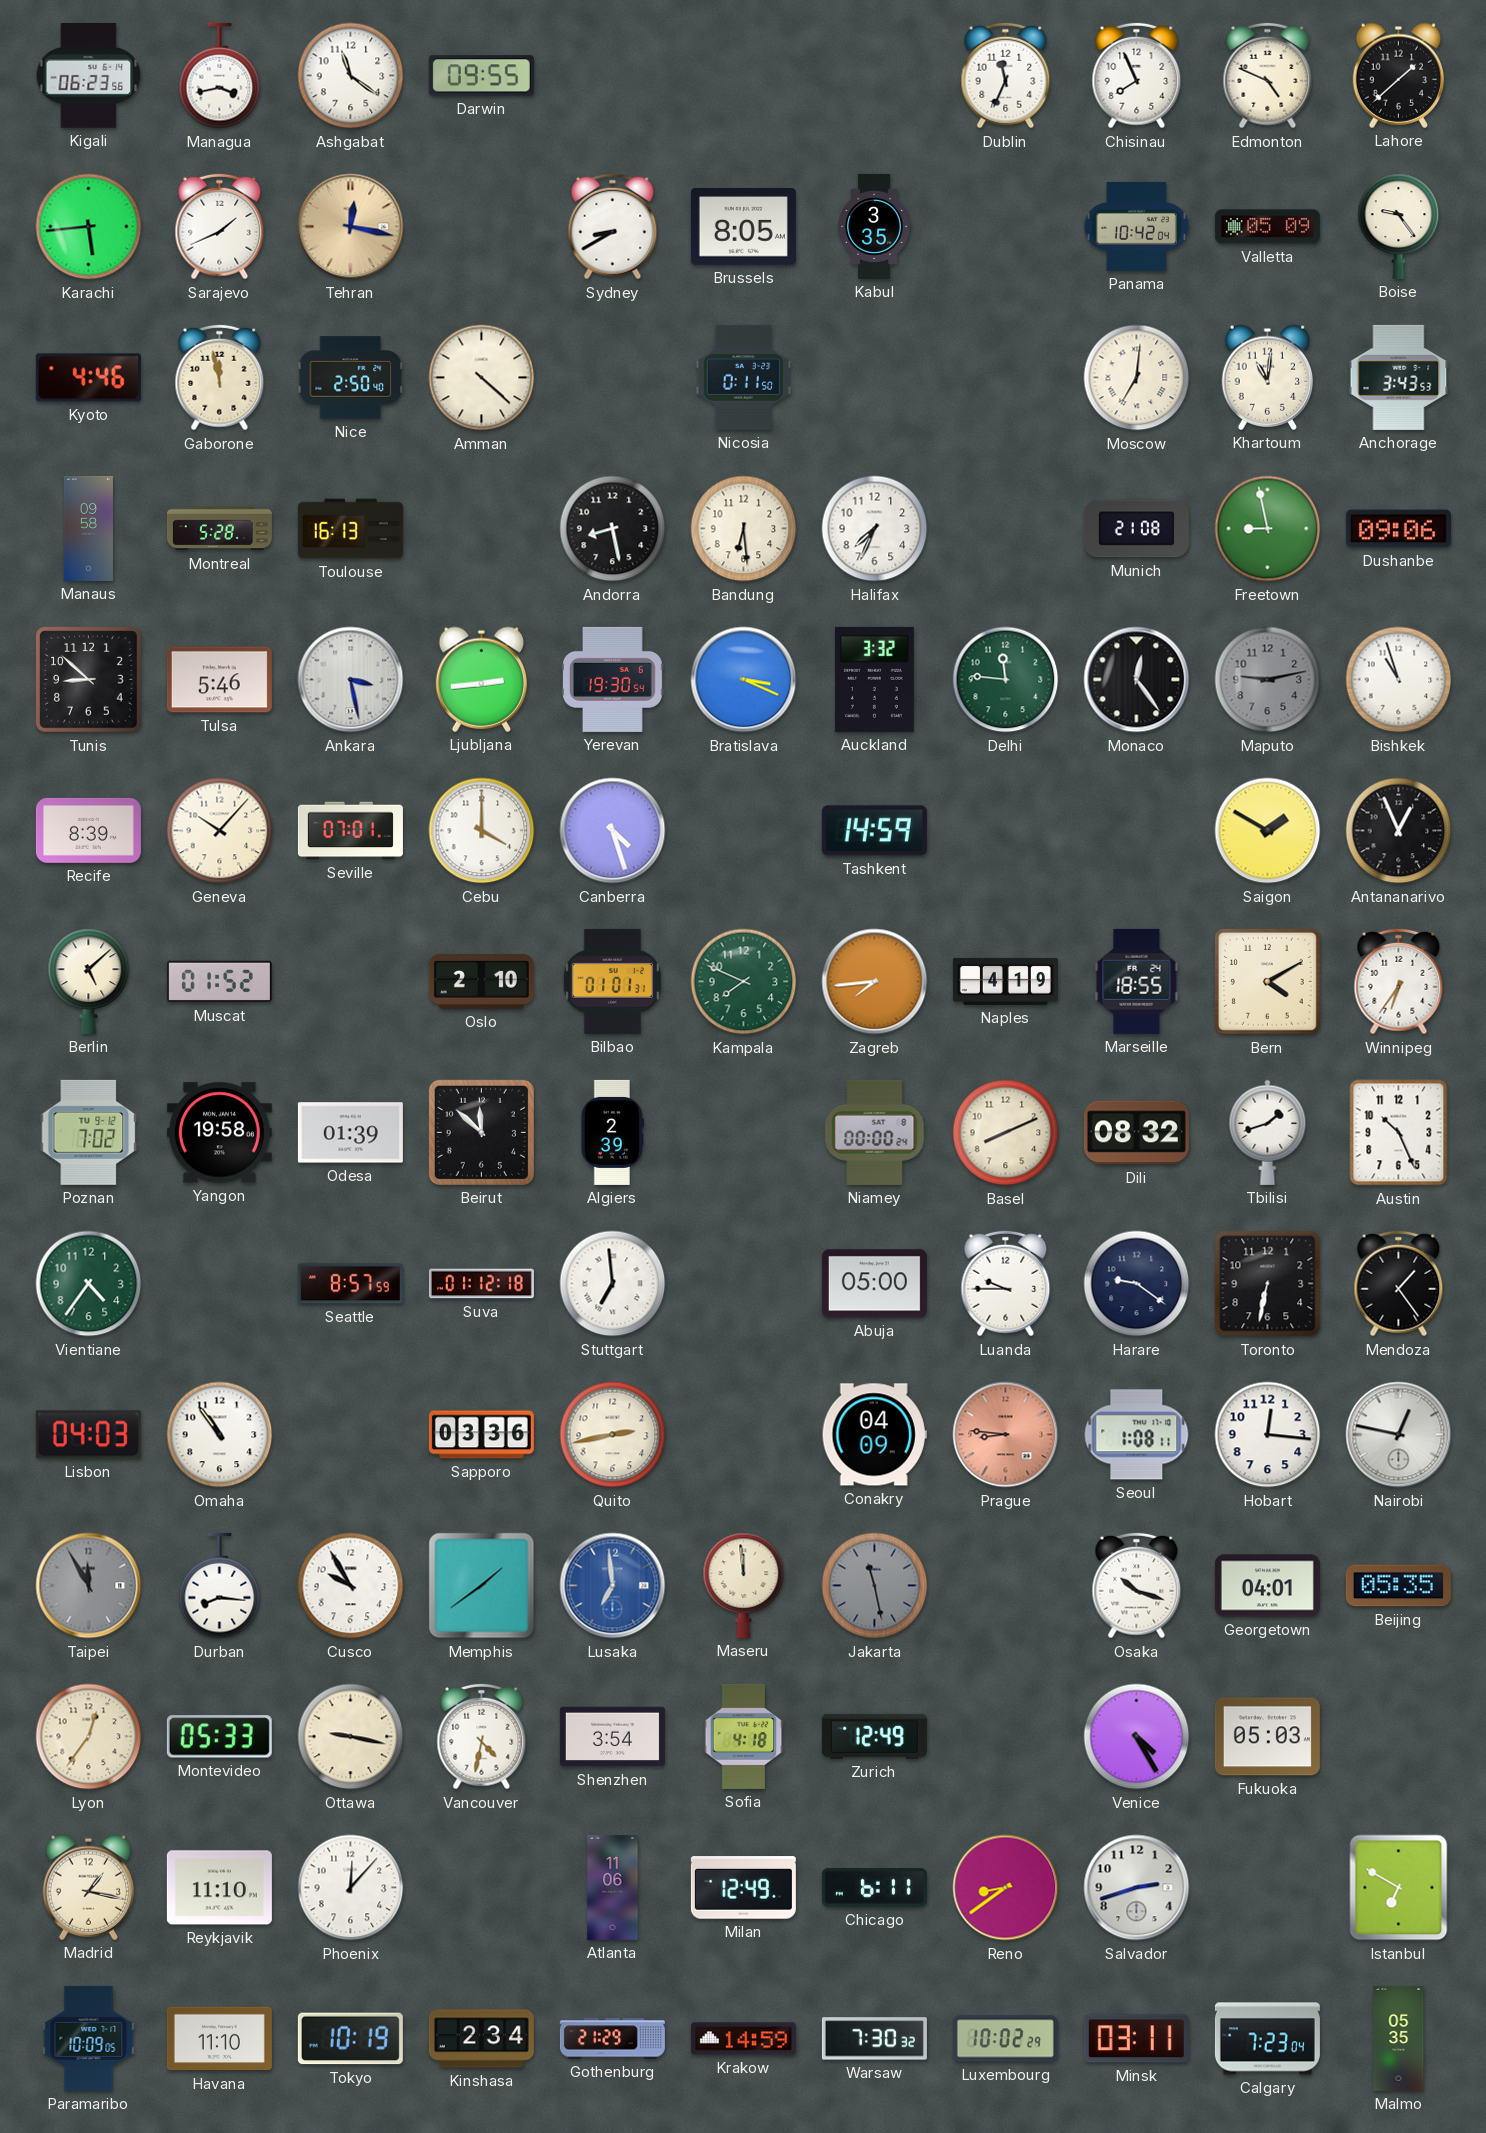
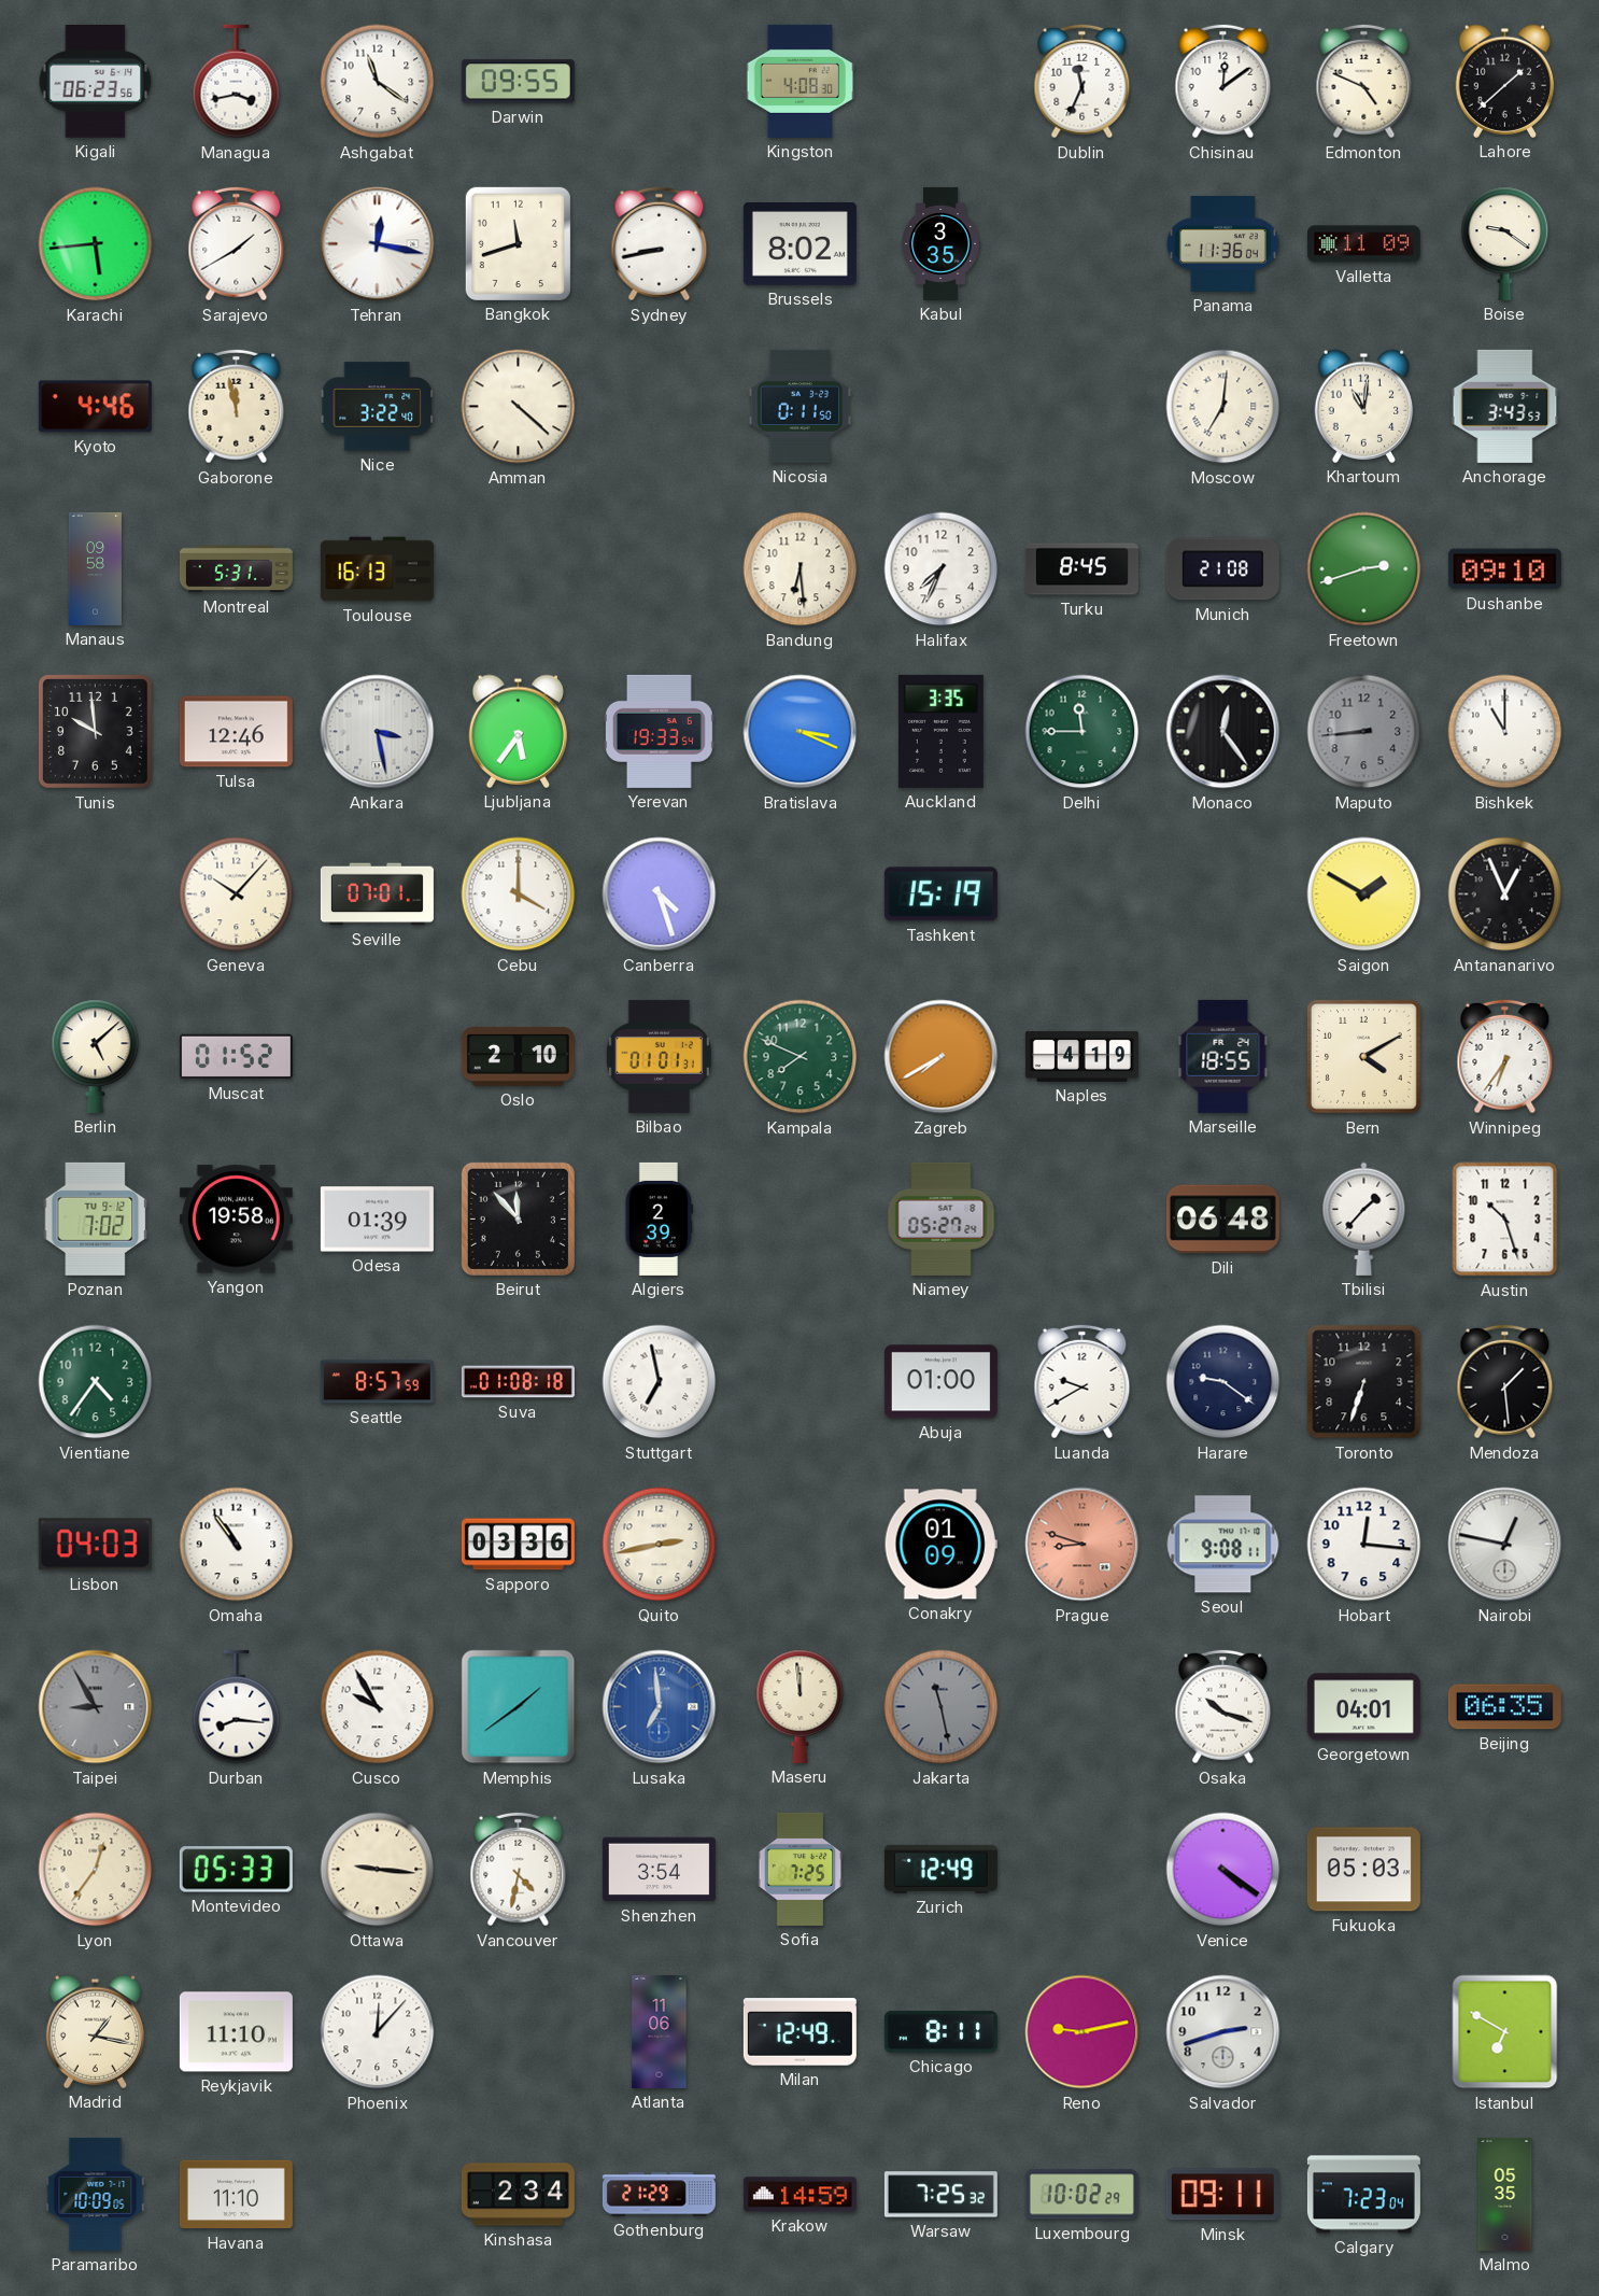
Kingston: none -> 4:08 (801, 81)
Chisinau: 7:56 -> 12:09 (1223, 82)
Sarajevo: 1:41 -> 1:40 (237, 244)
Tehran dial: champagne -> white (378, 244)
Bangkok: none -> 11:42 (518, 243)
Sydney: 8:40 -> 8:43 (660, 244)
Brussels: 8:05 -> 8:02 (800, 244)
Panama: 10:42 -> 11:36 (1222, 243)
Valletta: 05:09 -> 11:09 (1363, 244)
Boise: 9:24 -> 9:21 (1505, 243)
Nice: 2:50 -> 3:22 (378, 407)
Montreal: 5:28 -> 5:31 (236, 569)
Andorra: 8:28 -> none (613, 529)
Turku: none -> 8:45 (1081, 569)
Freetown: 8:58 -> 2:42 (1364, 569)
Dushanbe: 09:06 -> 09:10 (1504, 569)
Tunis: 8:52 -> 9:59 (95, 731)
Tulsa: 5:46 -> 12:46 (236, 732)
Ljubljana: 2:44 -> 5:36 (519, 731)
Yerevan: 19:30 -> 19:33 (659, 731)
Auckland: 3:32 -> 3:35 (940, 731)
Delhi: 11:46 -> 11:45 (1082, 732)
Maputo: 9:13 -> 8:44 (1364, 732)
Bishkek: 10:57 -> 11:00 (1505, 732)
Recife: 8:39 -> none (88, 830)
Tashkent: 14:59 -> 15:19 (940, 895)
Zagreb: 7:44 -> 7:40 (942, 1057)
Beirut: 11:52 -> 11:53 (518, 1219)
Niamey: 00:00 -> 05:27 (942, 1219)
Basel: 8:11 -> none (1006, 1133)
Dili: 08:32 -> 06:48 (1222, 1220)
Tbilisi: 1:42 -> 1:37 (1364, 1219)
Austin: 10:26 -> 10:27 (1505, 1220)
Suva: 01:12 -> 01:08 (518, 1382)
Stuttgart: 6:59 -> 6:58 (660, 1382)
Abuja: 05:00 -> 01:00 (940, 1382)
Luanda: 9:45 -> 9:40 (1082, 1382)
Toronto: 6:32 -> 6:33 (1364, 1382)
Mendoza: 1:24 -> 1:29 (1505, 1382)
Conakry: 04:09 -> 01:09 (940, 1545)
Prague: 8:46 -> 8:48 (1082, 1545)
Seoul: 1:08 -> 9:08 (1223, 1545)
Taipei: 11:55 -> 8:55 (96, 1707)
Beijing: 05:35 -> 06:35 (1504, 1707)
Ottawa: 9:17 -> 9:16 (378, 1870)
Sofia: 4:18 -> 7:25 (801, 1869)
Venice: 4:25 -> 4:21 (1223, 1870)
Chicago: 6:11 -> 8:11 (940, 2032)
Reno: 8:39 -> 9:13 (1082, 2032)
Tokyo: 10:19 -> none (350, 2039)
Warsaw: 7:30 -> 7:25 (940, 2195)
Minsk: 03:11 -> 09:11 (1222, 2195)
